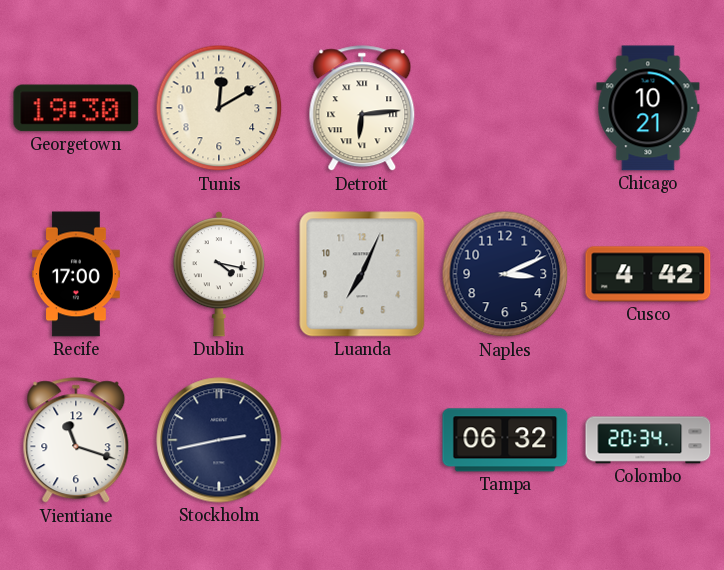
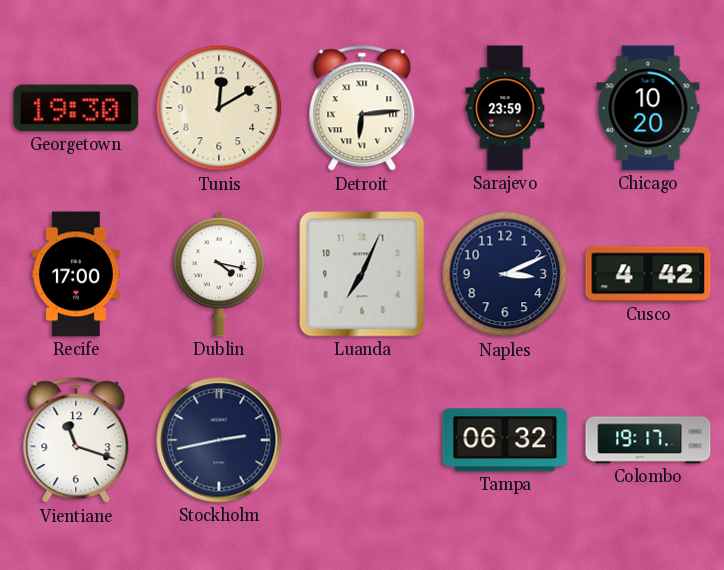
Sarajevo: none -> 23:59 (505, 108)
Chicago: 10:21 -> 10:20 (648, 108)
Colombo: 20:34 -> 19:17 (648, 440)
